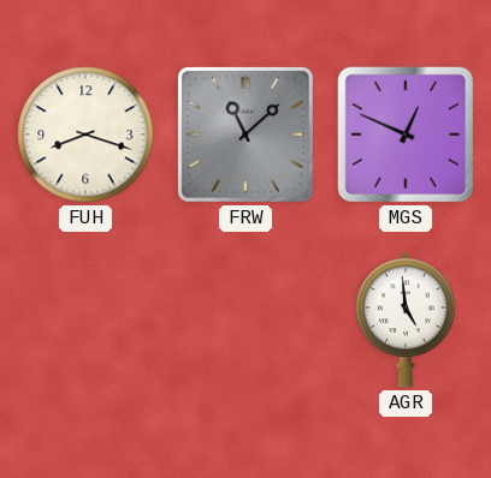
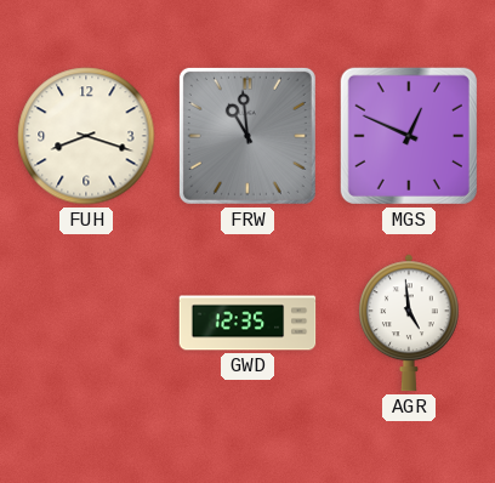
FRW: 11:08 -> 10:59 (247, 136)
GWD: none -> 12:35 (247, 323)
